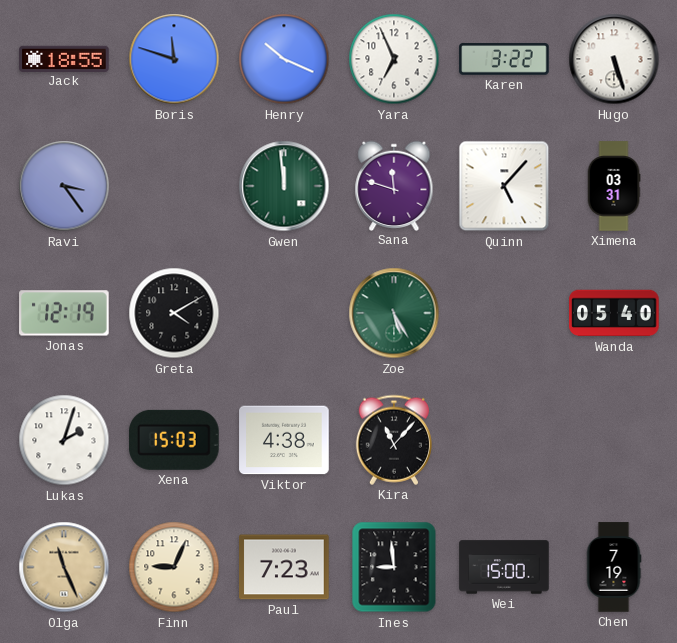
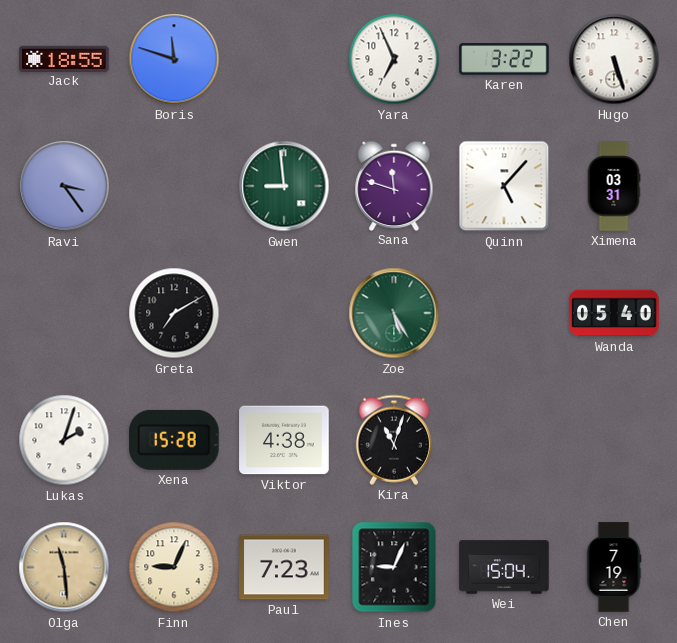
Henry: 10:19 -> none (284, 59)
Gwen: 11:59 -> 8:59 (284, 186)
Jonas: 12:19 -> none (64, 313)
Greta: 4:10 -> 7:10 (174, 313)
Xena: 15:03 -> 15:28 (175, 440)
Kira: 11:07 -> 11:03 (394, 440)
Olga: 11:26 -> 11:29 (64, 567)
Ines: 8:59 -> 9:04 (394, 567)
Wei: 15:00 -> 15:04 (504, 567)
